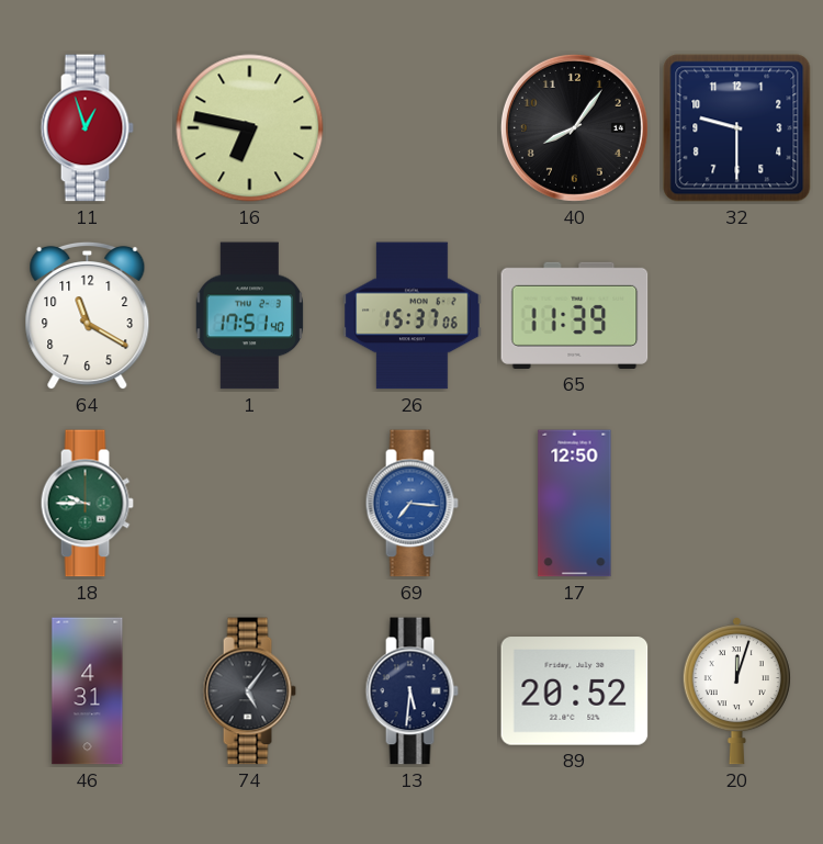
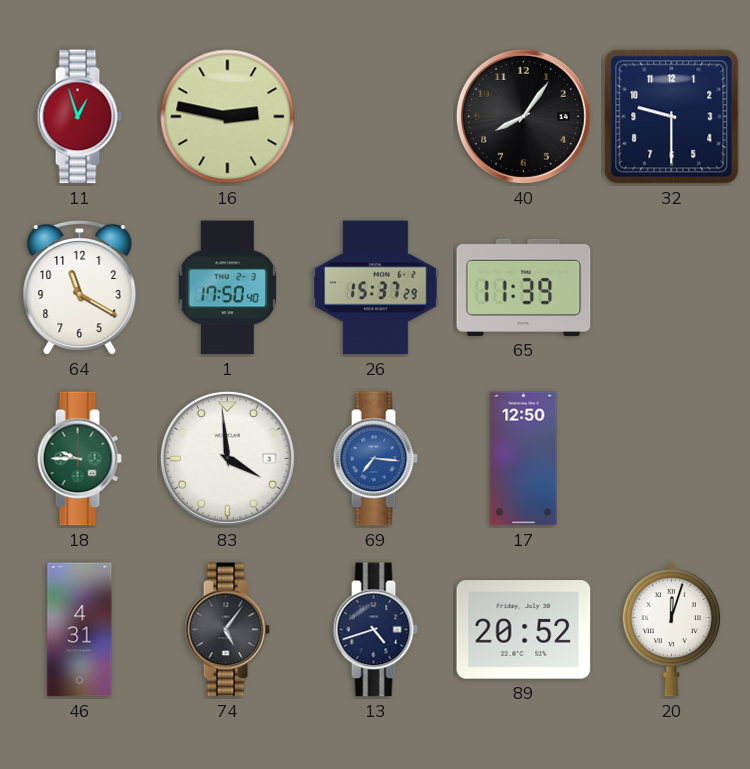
16: 6:47 -> 2:47 (228, 117)
1: 17:51 -> 17:50 (227, 288)
26: 15:37:06 -> 15:37:29 (376, 288)
83: none -> 3:59 (227, 458)
13: 5:31 -> 4:42 (375, 630)
